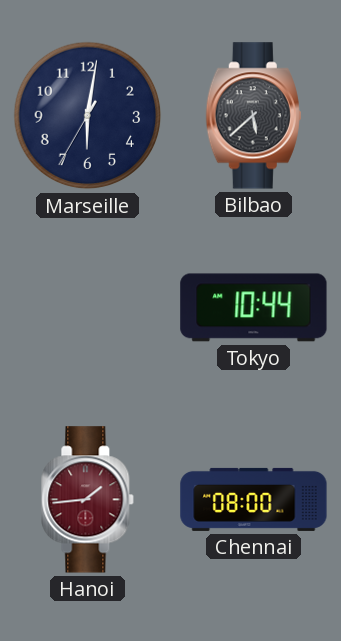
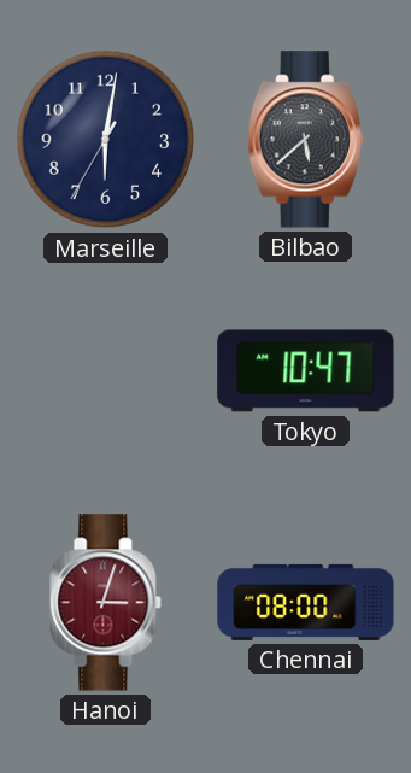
Tokyo: 10:44 -> 10:47 (306, 371)
Hanoi: 1:44 -> 3:03 (106, 603)
